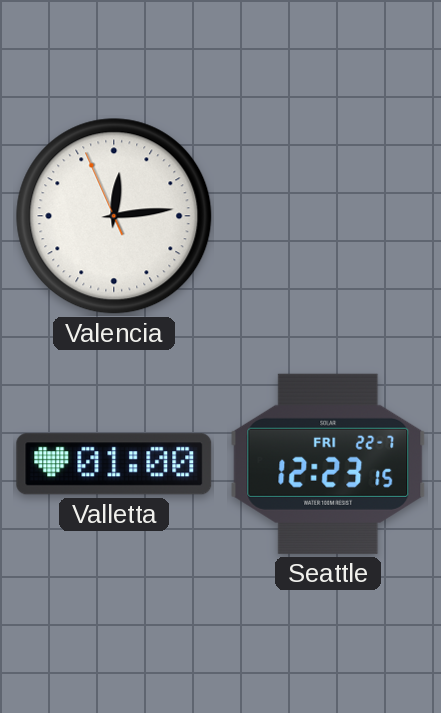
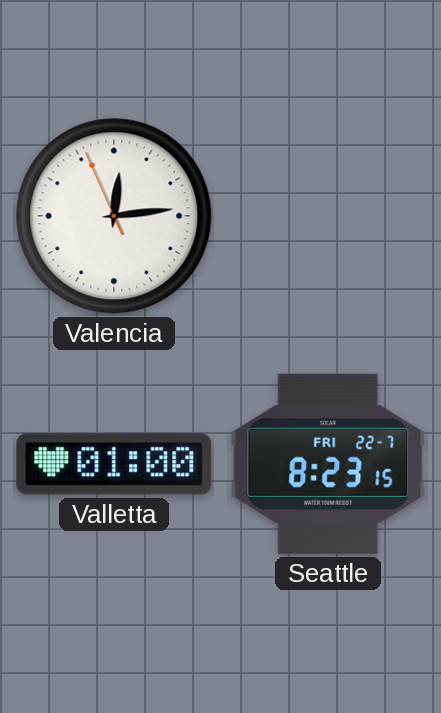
Seattle: 12:23 -> 8:23 (328, 464)
